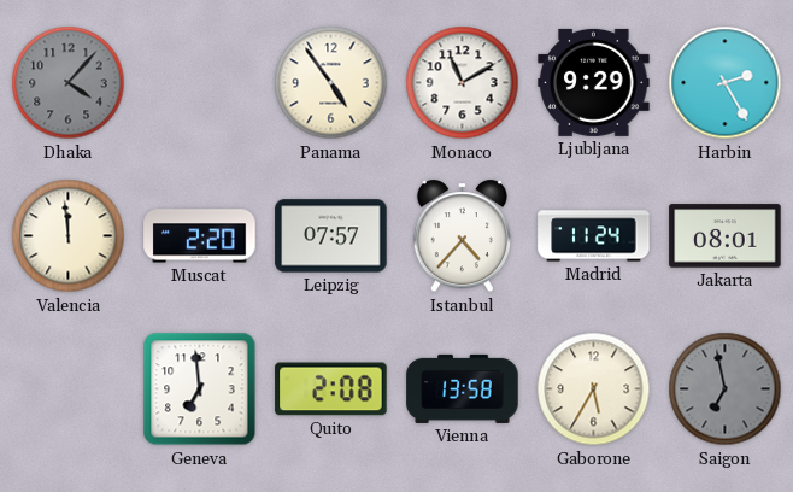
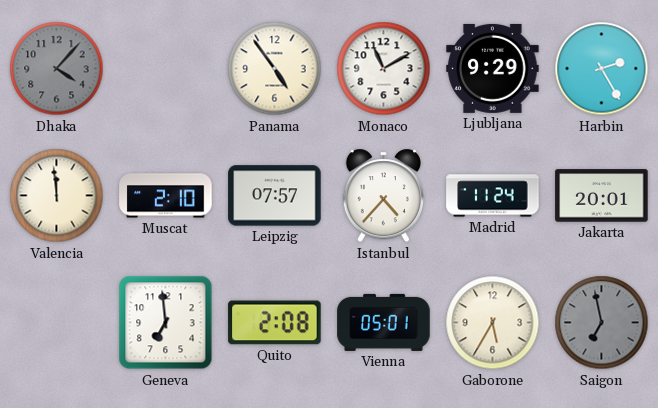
Muscat: 2:20 -> 2:10 (166, 196)
Jakarta: 08:01 -> 20:01 (602, 196)
Vienna: 13:58 -> 05:01 (384, 322)
